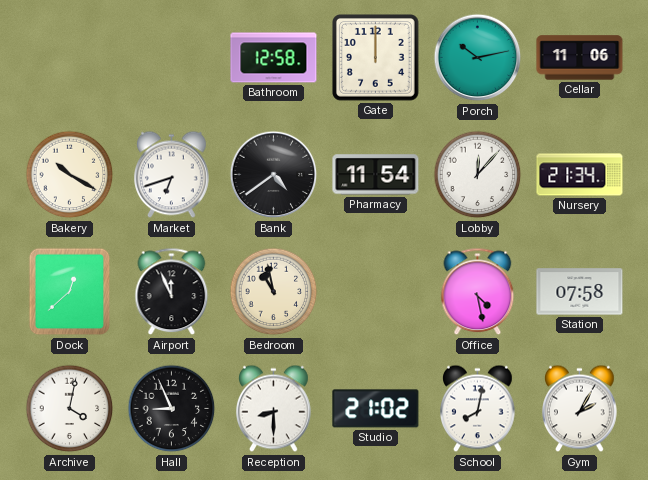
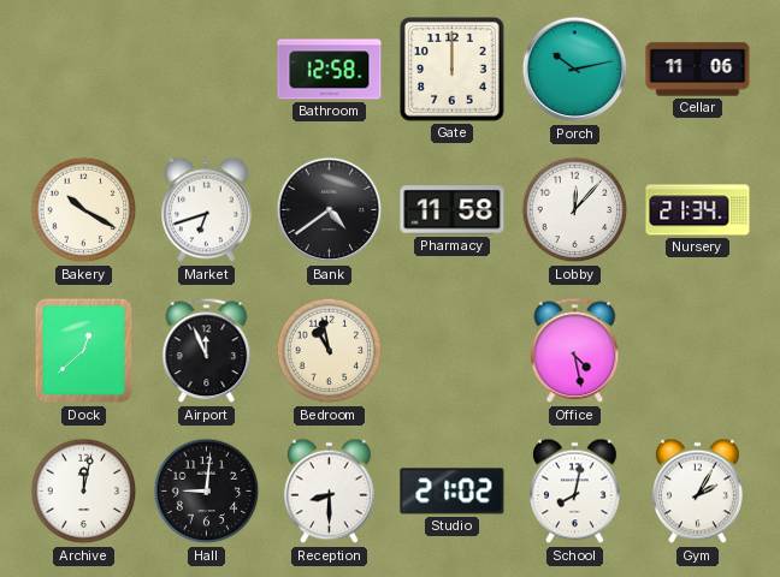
Pharmacy: 11:54 -> 11:58 (453, 210)
Station: 07:58 -> none (580, 292)
Archive: 4:02 -> 12:02 (84, 492)
Hall: 8:56 -> 9:01 (207, 492)
